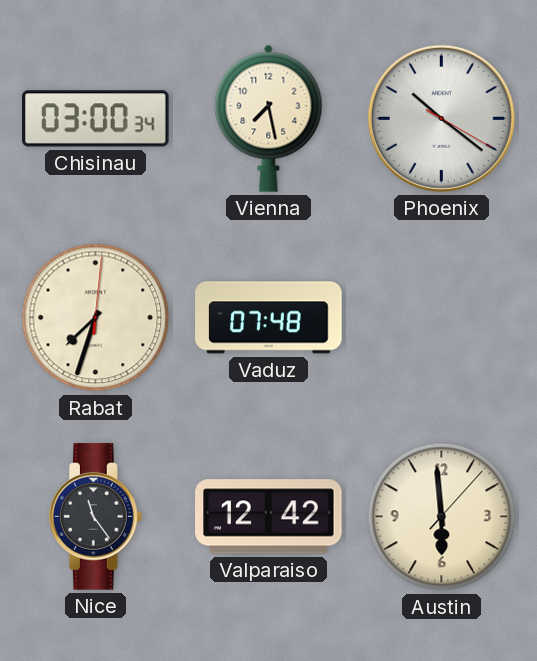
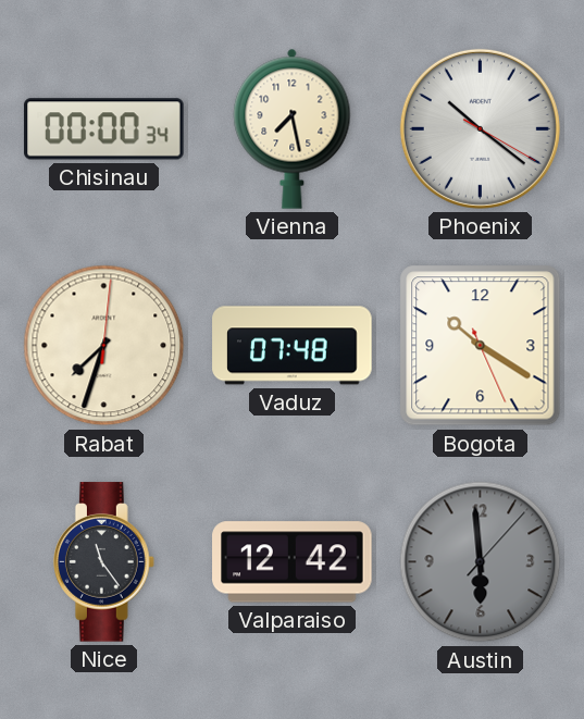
Chisinau: 03:00 -> 00:00 (104, 129)
Bogota: none -> 10:20 (481, 346)
Austin dial: cream -> grey (481, 562)
